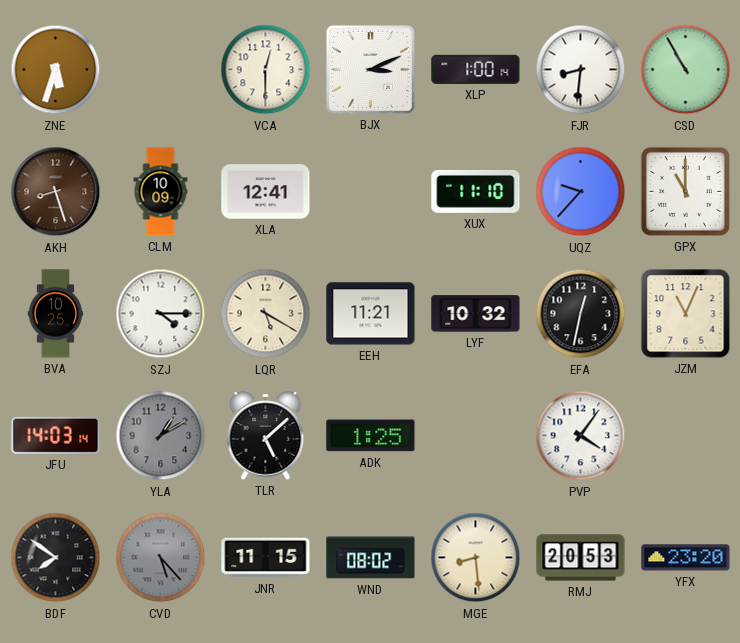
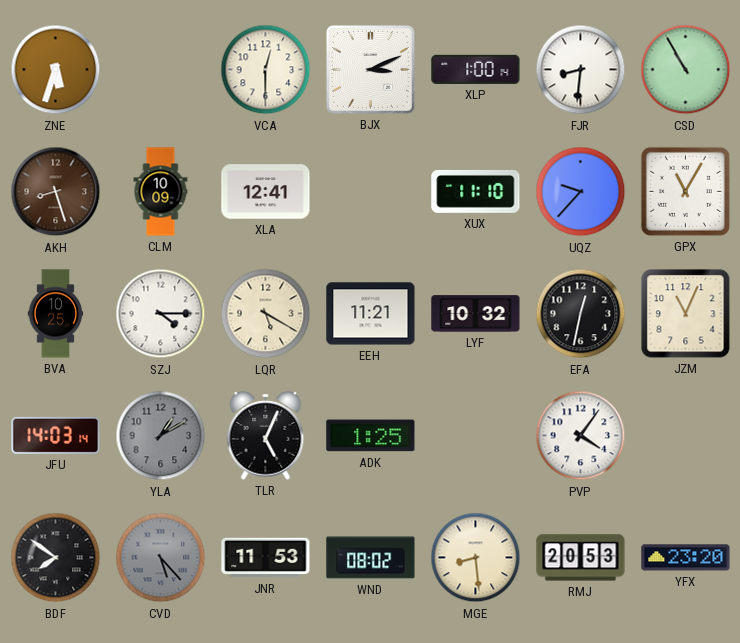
GPX: 11:00 -> 11:05 (685, 191)
TLR: 5:08 -> 5:04 (266, 436)
JNR: 11:15 -> 11:53 (266, 558)
